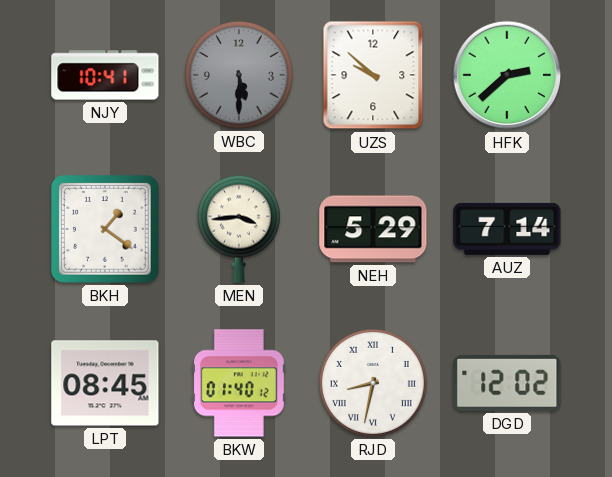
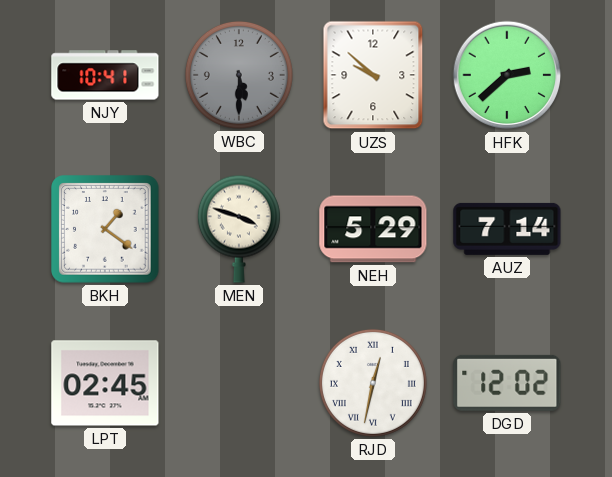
MEN: 3:44 -> 3:48 (239, 229)
LPT: 08:45 -> 02:45 (105, 383)
BKW: 01:40 -> none (239, 383)
RJD: 8:32 -> 12:32 (373, 383)
